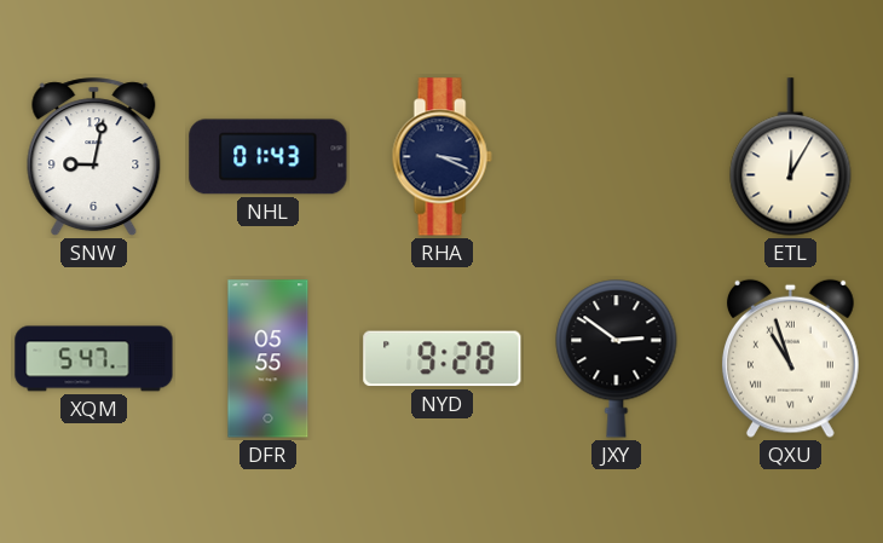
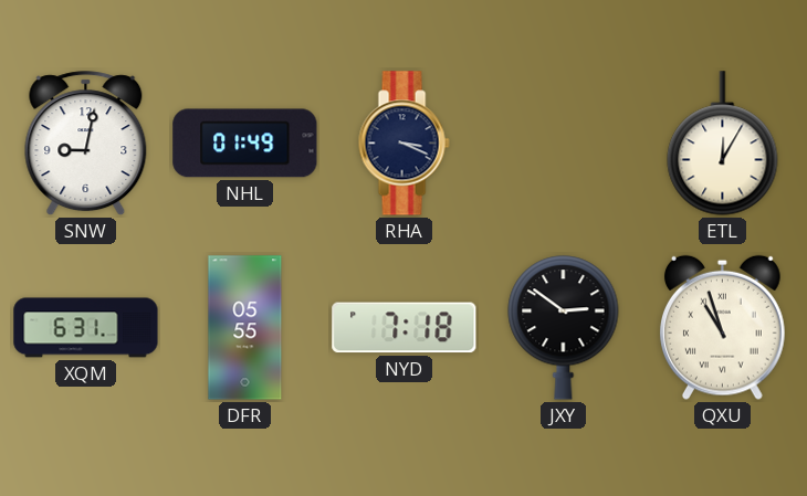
NHL: 01:43 -> 01:49 (245, 144)
XQM: 5:47 -> 6:31 (86, 328)
NYD: 9:28 -> 7:18 (405, 328)
